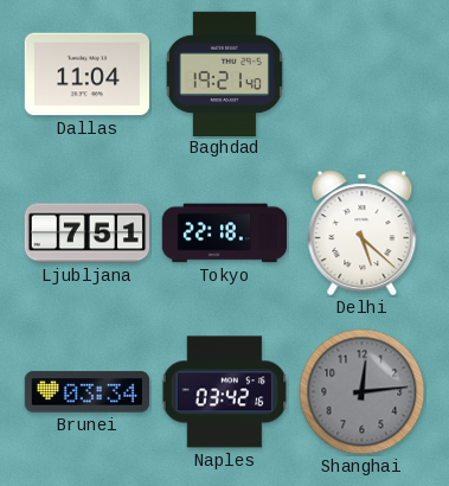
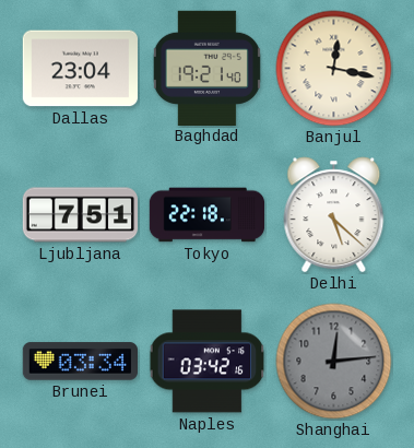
Dallas: 11:04 -> 23:04 (80, 69)
Banjul: none -> 12:17 (334, 69)
